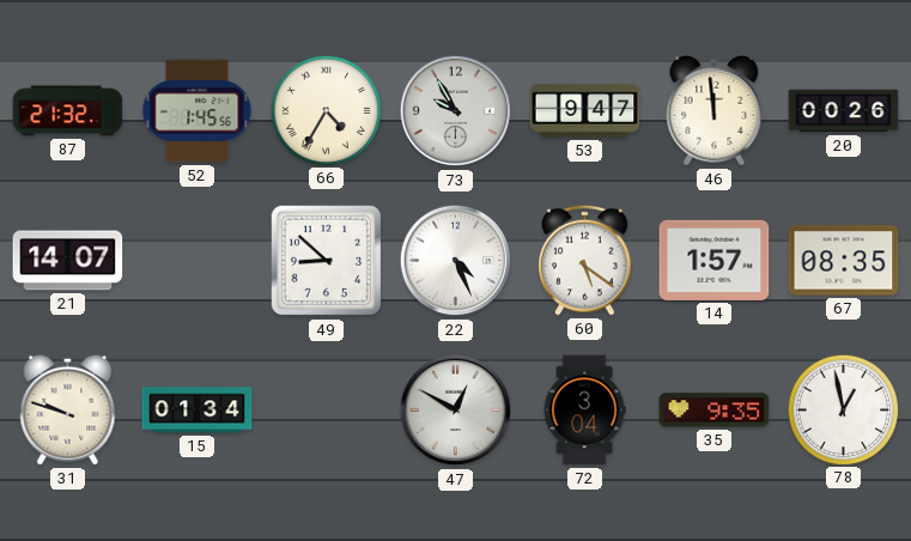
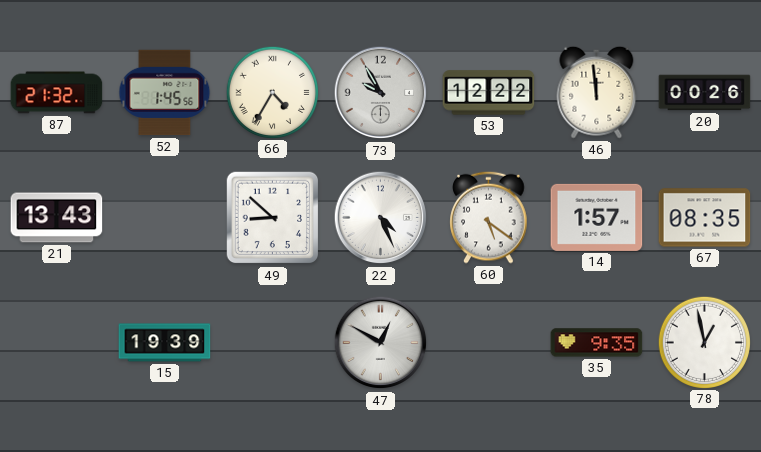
53: 9:47 -> 12:22 (489, 93)
21: 14:07 -> 13:43 (57, 218)
31: 9:48 -> none (68, 409)
15: 01:34 -> 19:39 (165, 343)
72: 3:04 -> none (584, 411)
